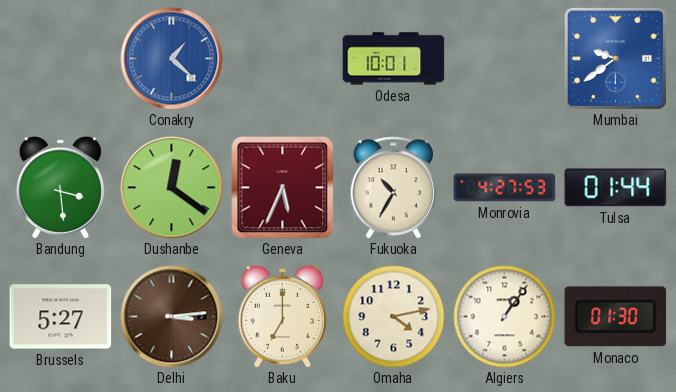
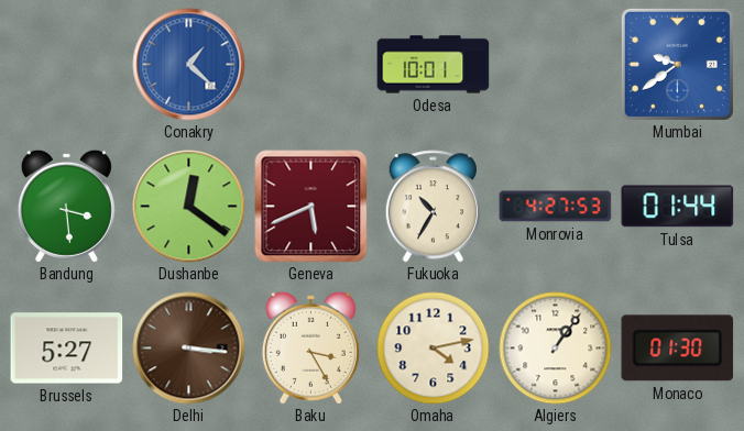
Geneva: 5:34 -> 5:41 (311, 207)
Delhi: 3:14 -> 3:16 (189, 349)
Baku: 7:00 -> 3:25 (310, 347)
